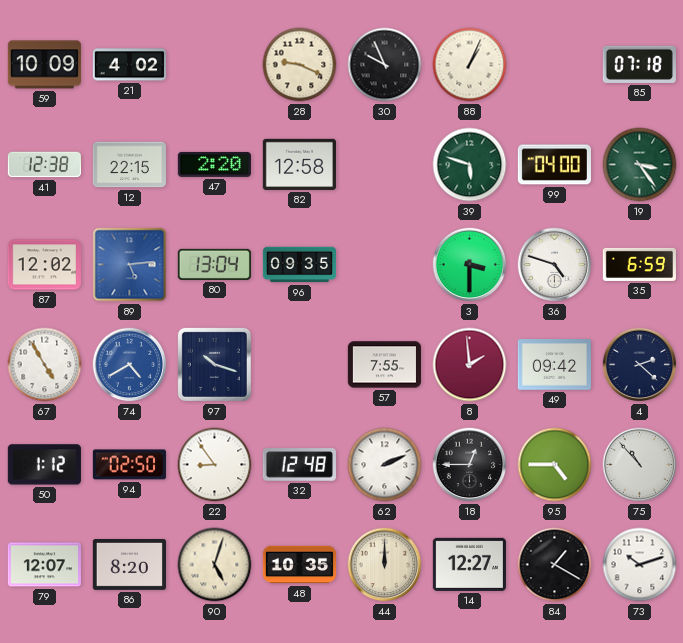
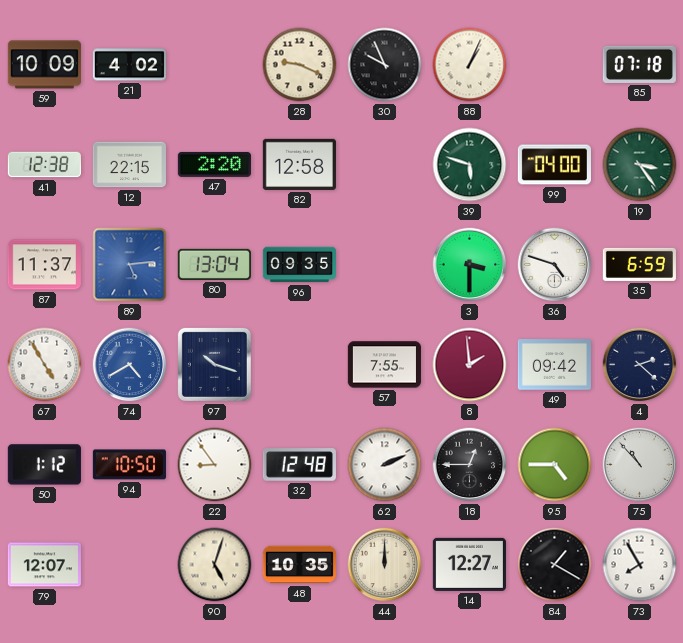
87: 12:02 -> 11:37 (44, 265)
94: 02:50 -> 10:50 (129, 465)
86: 8:20 -> none (129, 565)
73: 10:12 -> 7:55 (640, 565)
